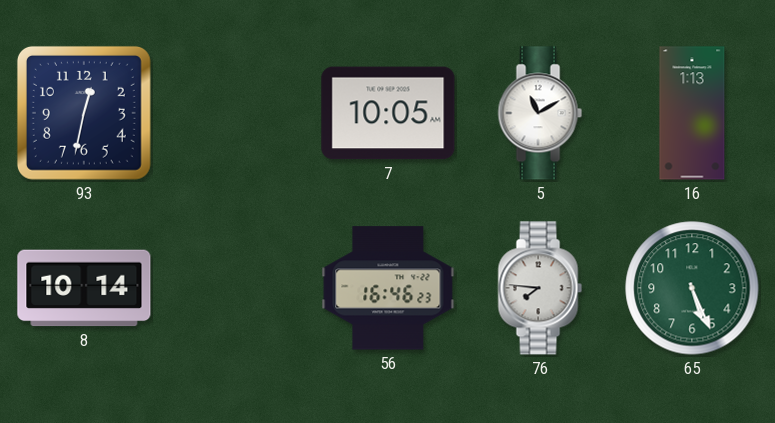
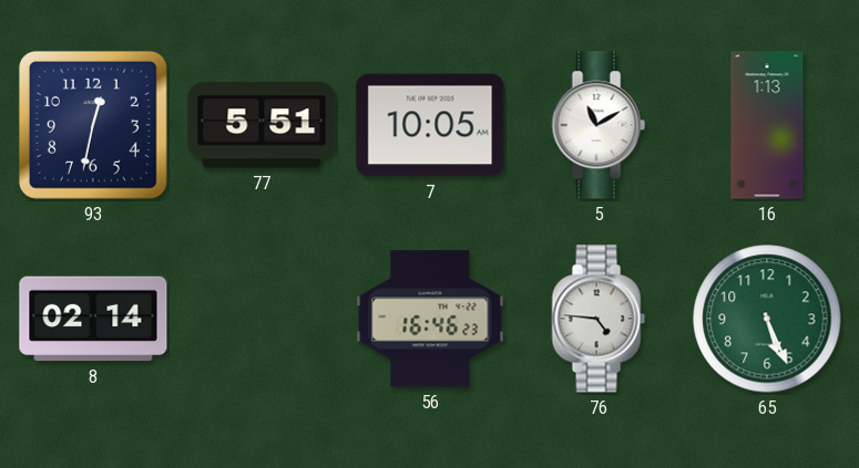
77: none -> 5:51 (262, 125)
8: 10:14 -> 02:14 (93, 319)
76: 7:46 -> 4:46 (599, 319)
